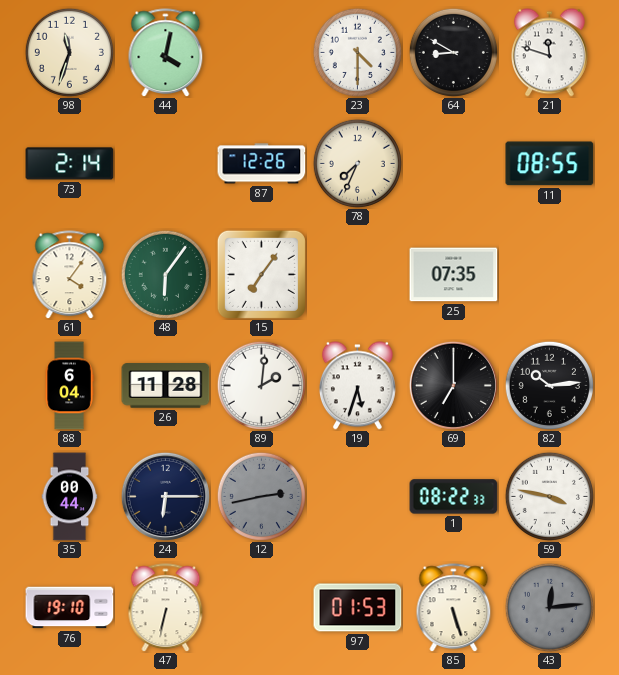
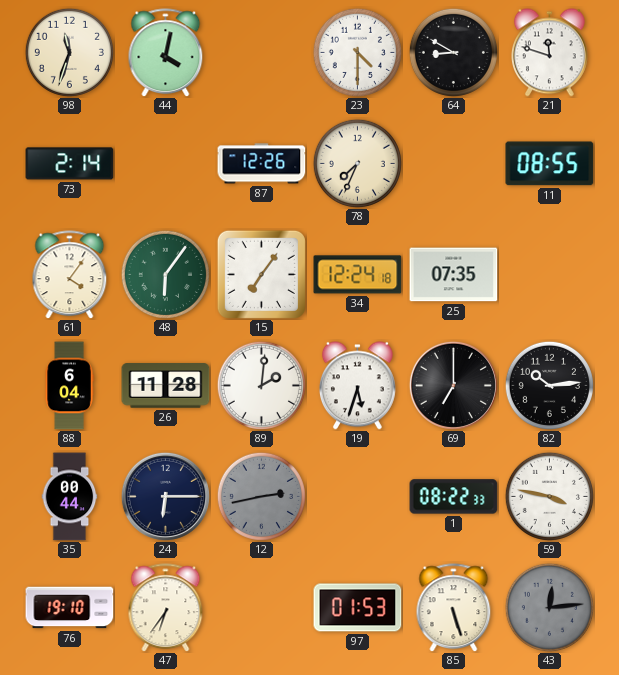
34: none -> 12:24 (358, 275)
47: 6:32 -> 6:36 (166, 608)
